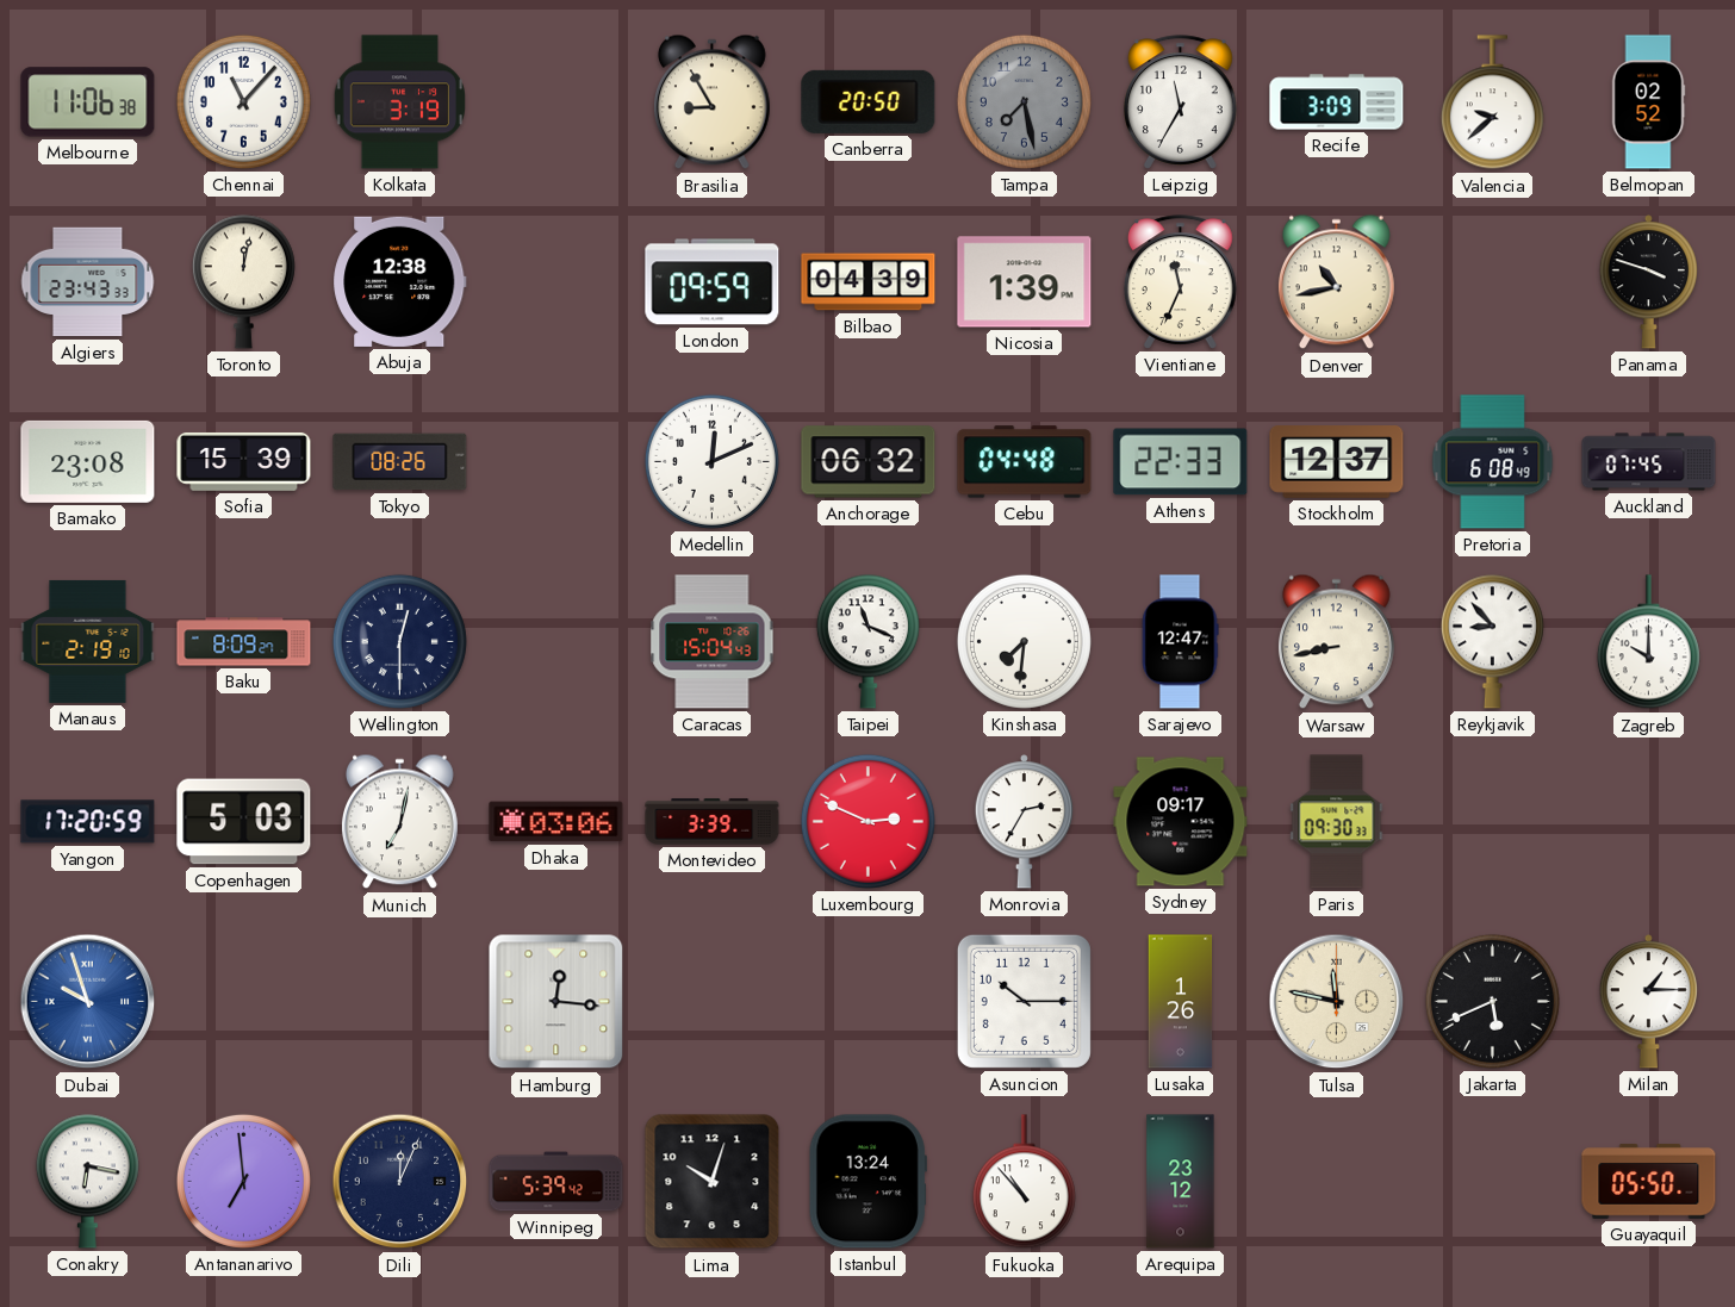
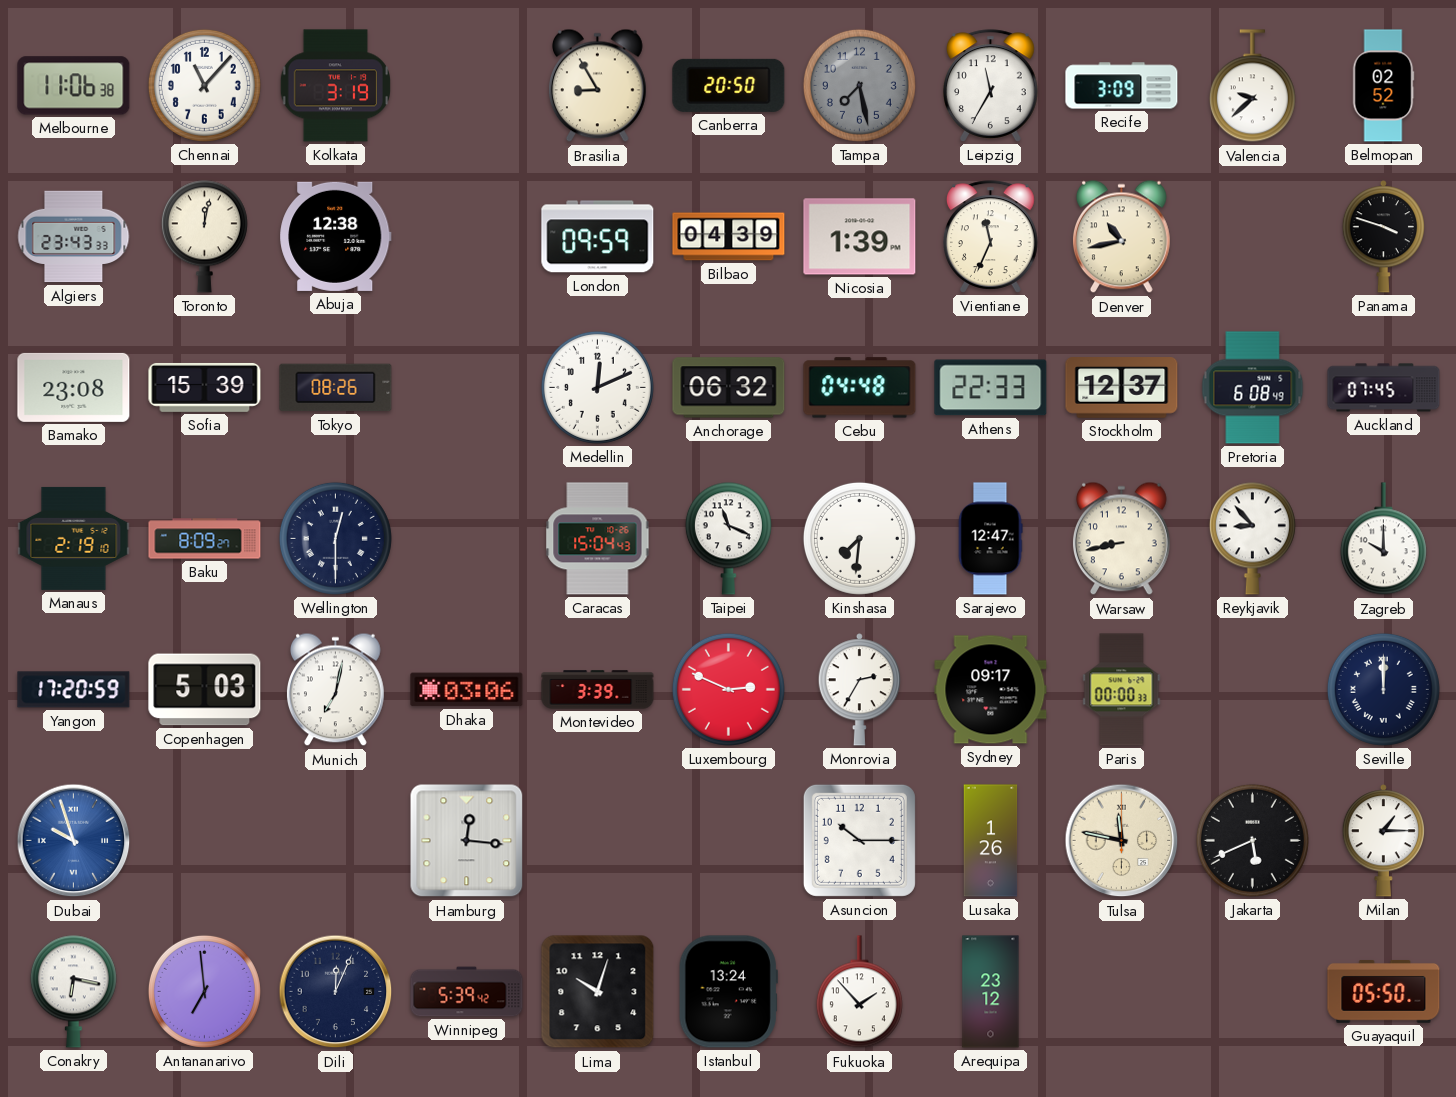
Paris: 09:30 -> 00:00 (1122, 690)
Seville: none -> 12:00 (1383, 689)
Fukuoka: 10:53 -> 1:53 (859, 992)
